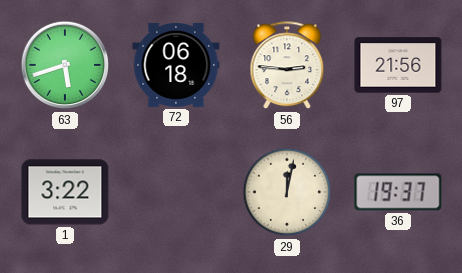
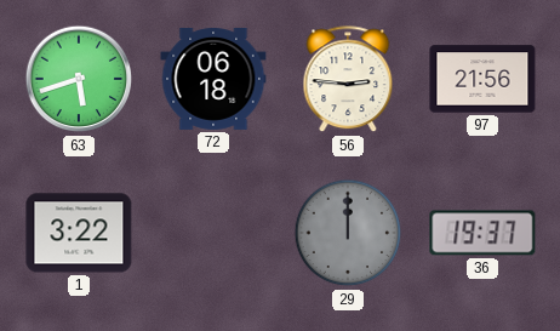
29: 12:02 -> 12:00 (348, 233)
29 dial: cream -> grey (348, 233)
